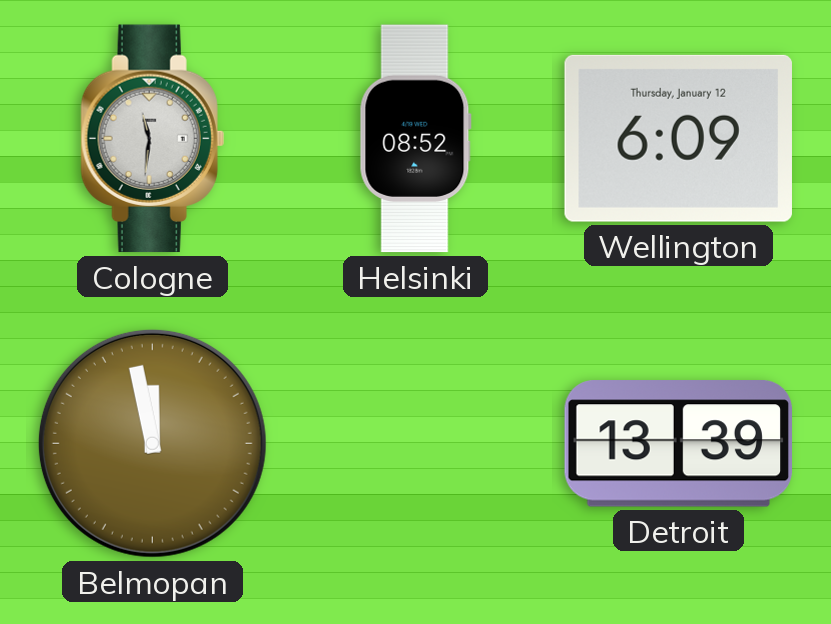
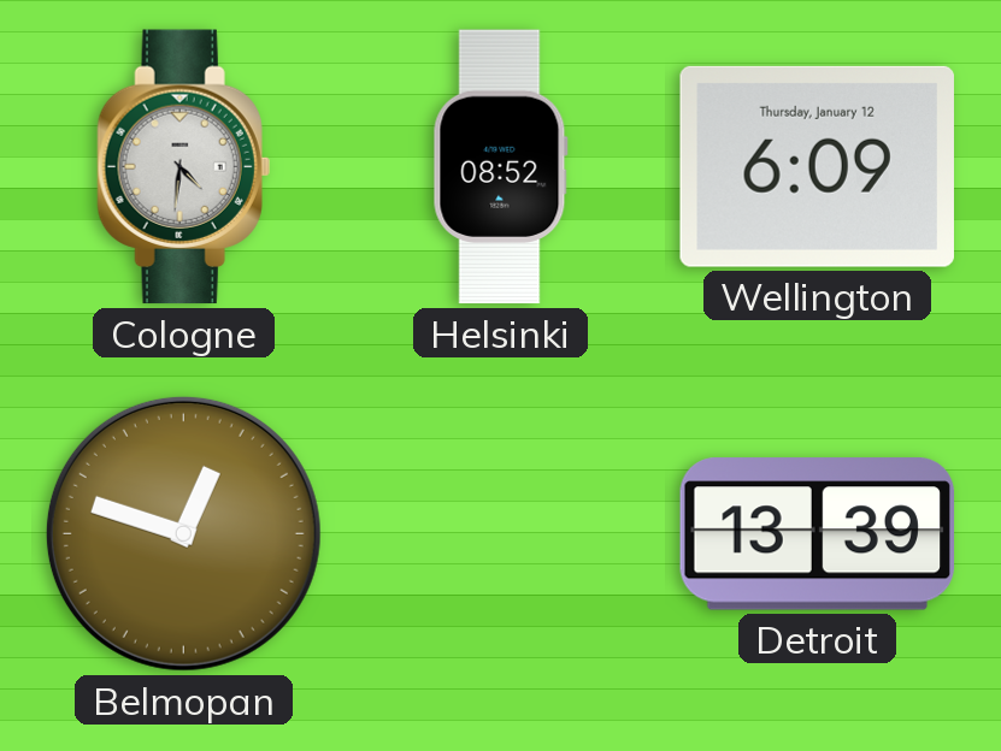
Cologne: 11:31 -> 4:31 (183, 167)
Belmopan: 11:58 -> 12:48 (183, 533)
